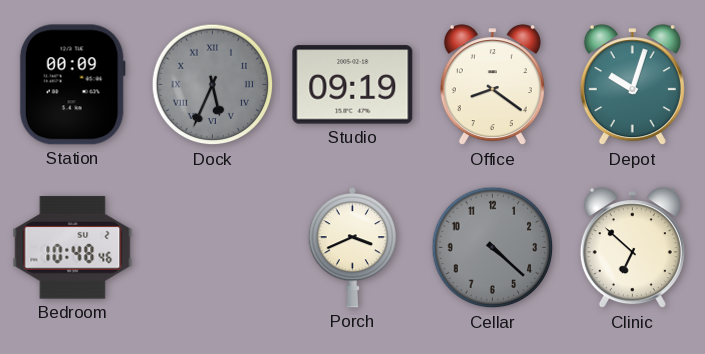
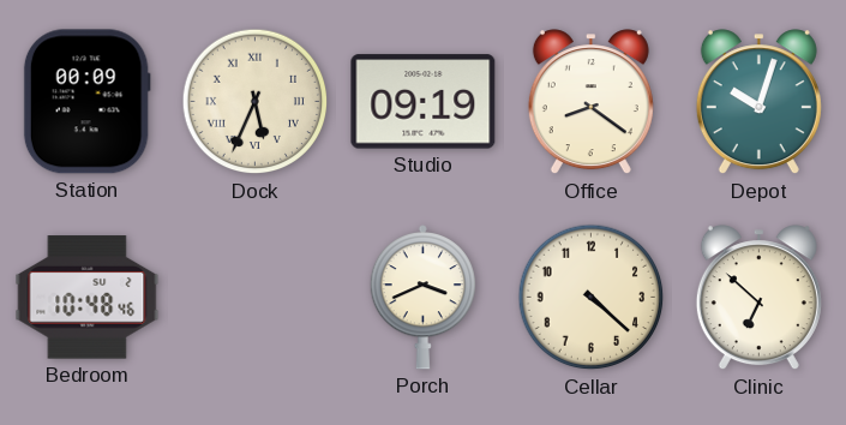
Dock dial: grey -> cream (256, 102)
Cellar dial: grey -> cream (592, 298)
